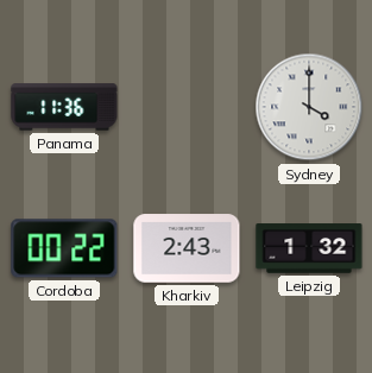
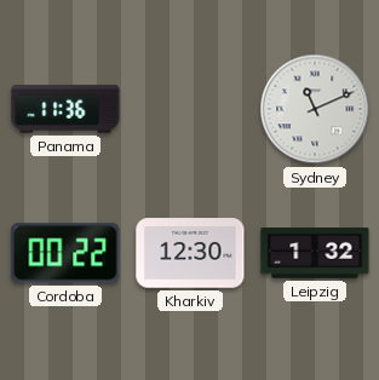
Sydney: 4:00 -> 11:11 (315, 109)
Kharkiv: 2:43 -> 12:30 (190, 253)
